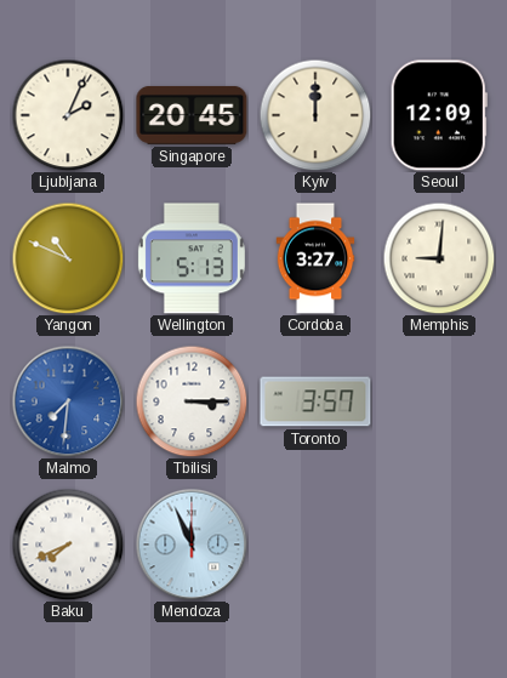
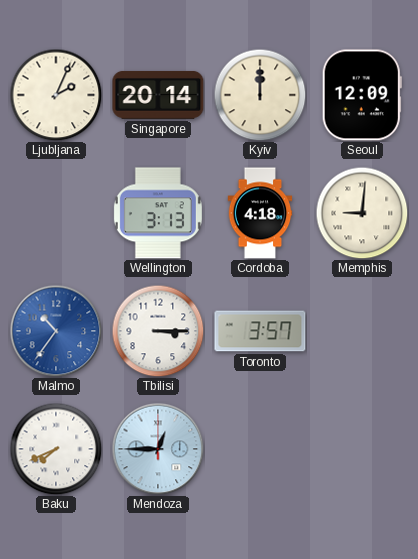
Singapore: 20:45 -> 20:14 (158, 95)
Yangon: 10:49 -> none (68, 258)
Wellington: 5:13 -> 3:13 (158, 213)
Cordoba: 3:27 -> 4:18 (260, 213)
Malmo: 7:31 -> 10:36 (56, 331)
Mendoza: 11:56 -> 12:45 (158, 449)
